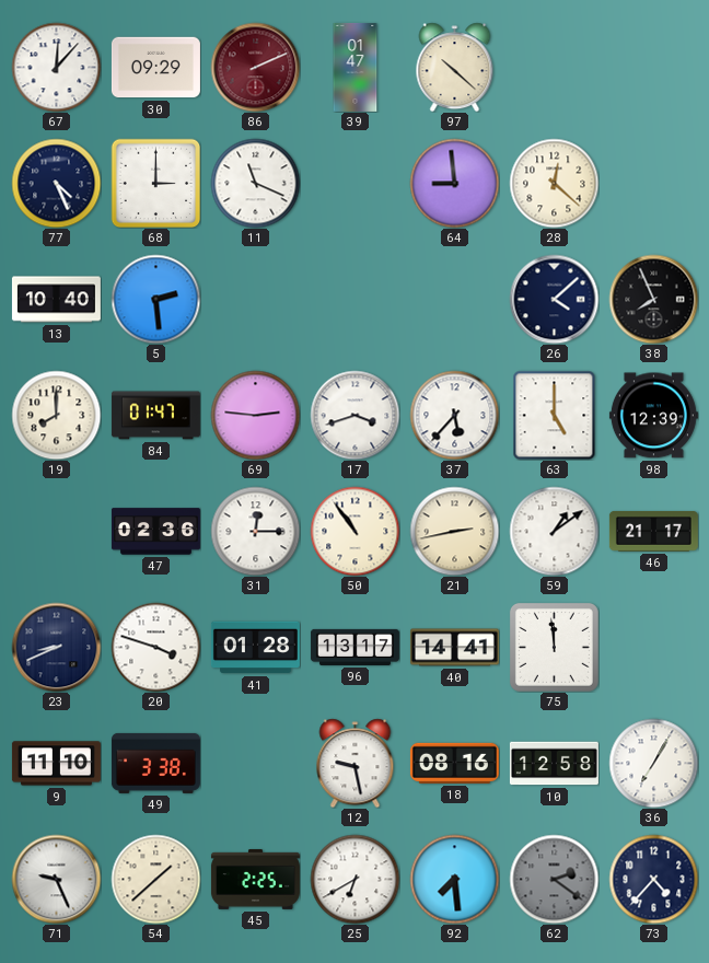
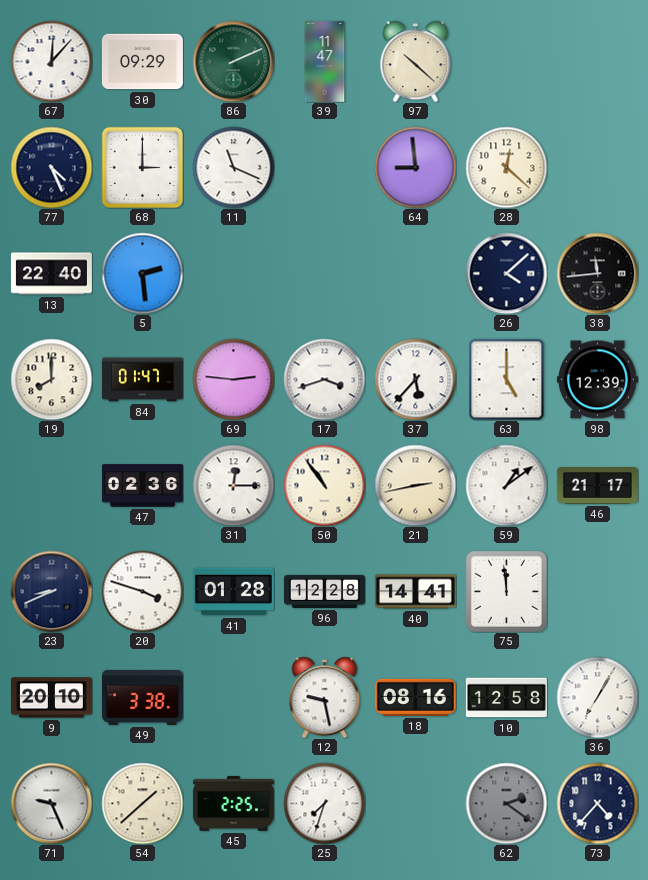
86 dial: burgundy -> green (233, 61)
39: 01:47 -> 11:47 (325, 61)
13: 10:40 -> 22:40 (51, 274)
38: 7:56 -> 11:44 (597, 273)
96: 13:17 -> 12:28 (324, 591)
9: 11:10 -> 20:10 (51, 698)
25: 6:40 -> 7:33 (324, 803)
92: 7:29 -> none (454, 879)
